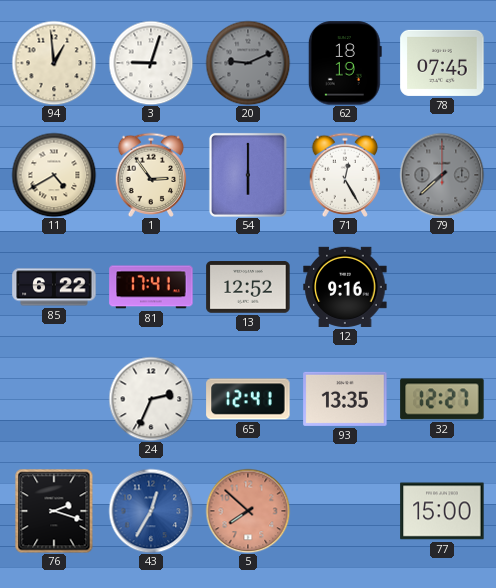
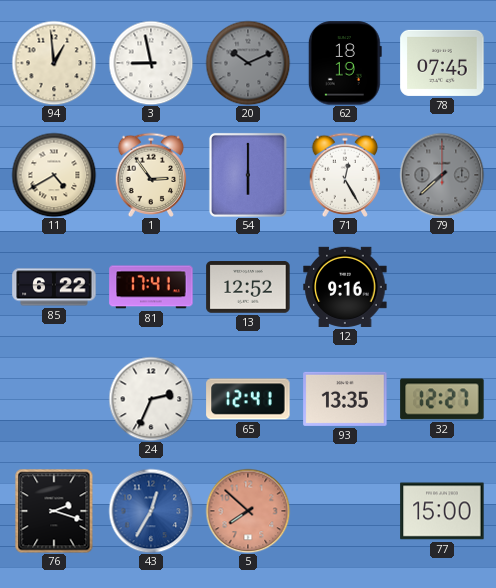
3: 9:03 -> 8:58 (151, 63)
20: 9:11 -> 10:11 (248, 63)
